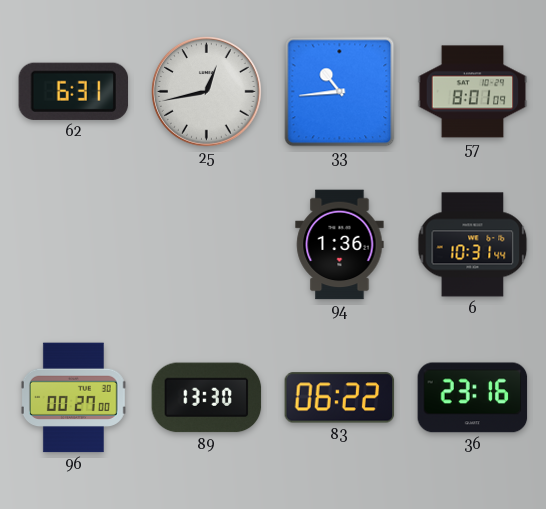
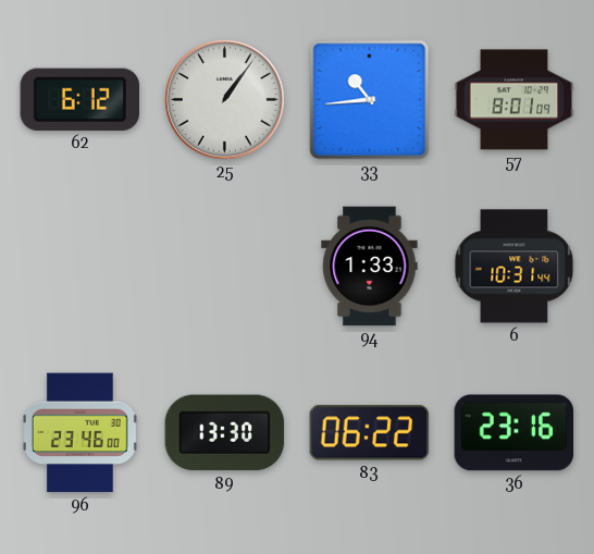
62: 6:31 -> 6:12 (81, 99)
25: 12:43 -> 1:06 (225, 100)
94: 1:36 -> 1:33 (370, 267)
96: 00:27 -> 23:46 (79, 433)
